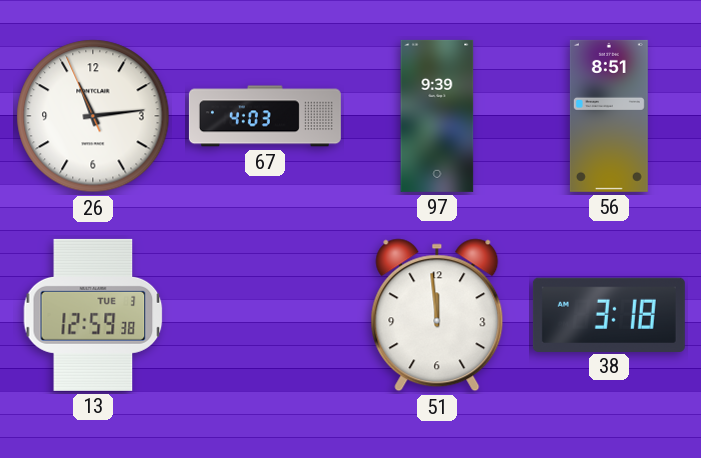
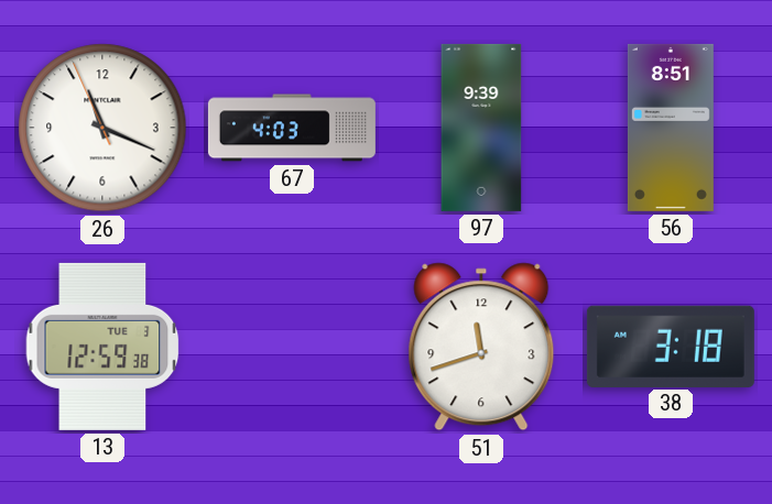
26: 11:13 -> 11:18 (102, 128)
51: 11:59 -> 11:42 (481, 347)
